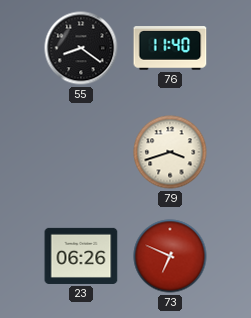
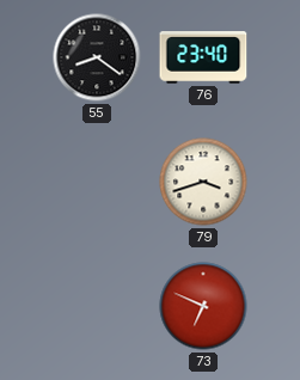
76: 11:40 -> 23:40 (203, 57)
23: 06:26 -> none (81, 256)
